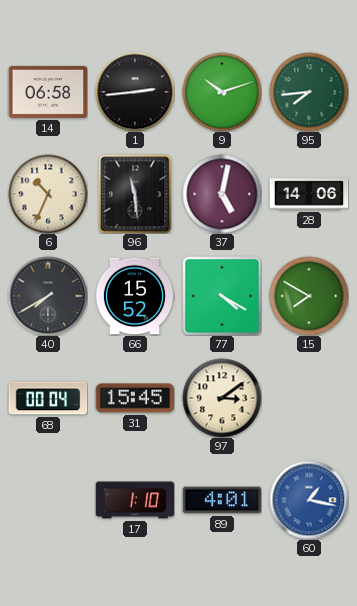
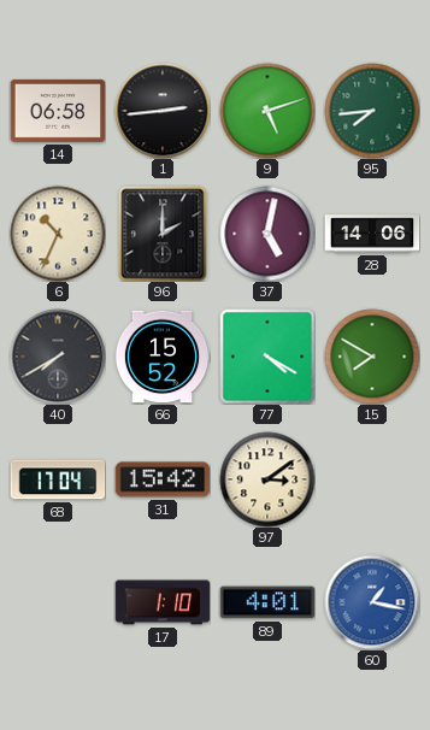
9: 10:12 -> 5:12 (267, 111)
96: 11:29 -> 2:00 (163, 234)
68: 00:04 -> 17:04 (58, 479)
31: 15:45 -> 15:42 (163, 479)
